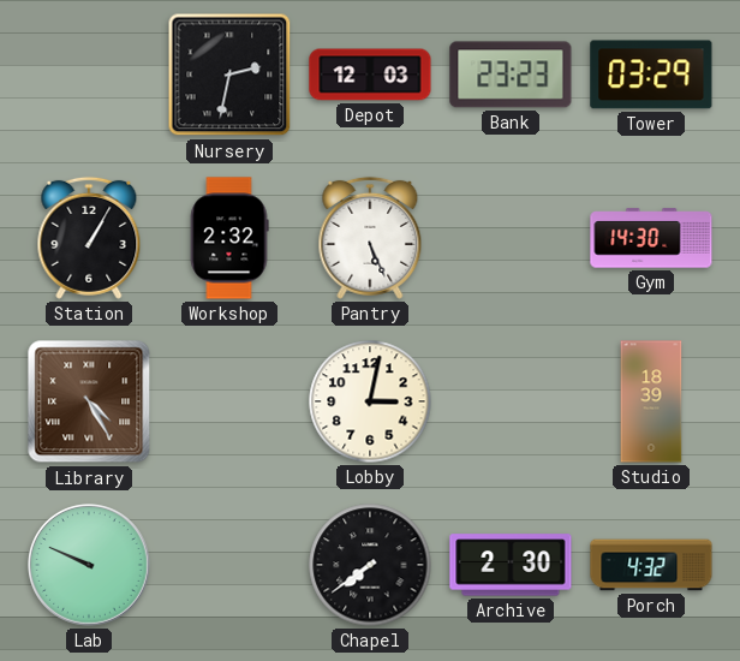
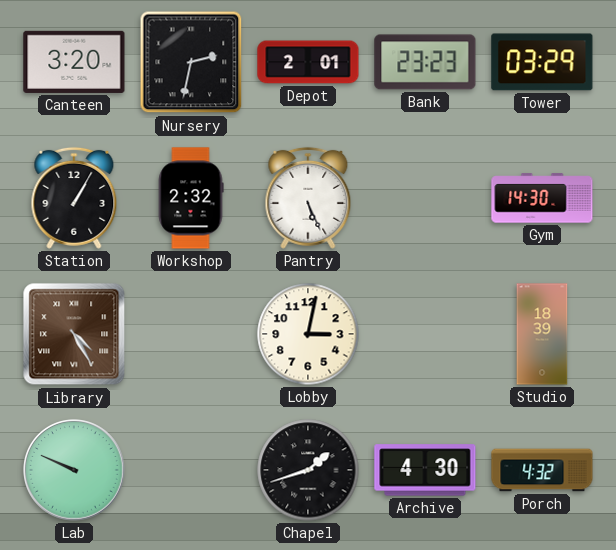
Canteen: none -> 3:20 (74, 62)
Depot: 12:03 -> 2:01 (308, 62)
Chapel: 7:39 -> 1:42 (308, 470)
Archive: 2:30 -> 4:30 (425, 470)
